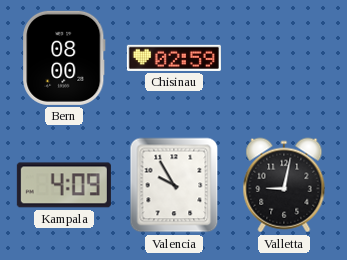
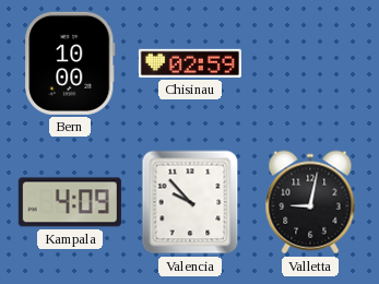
Bern: 08:00 -> 10:00 (70, 63)
Valencia: 9:55 -> 9:53 (190, 202)
